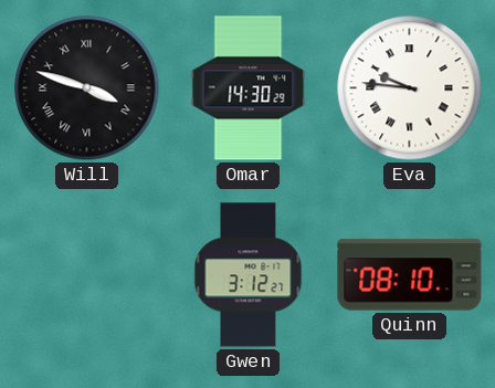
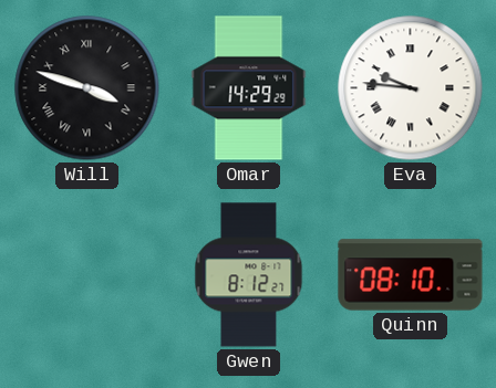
Omar: 14:30 -> 14:29 (249, 88)
Gwen: 3:12 -> 8:12 (249, 275)
